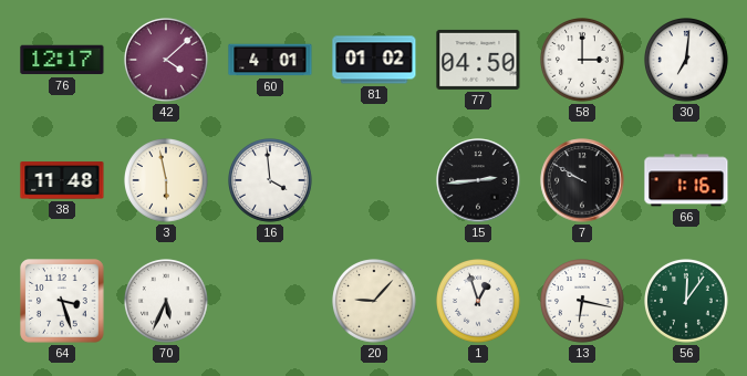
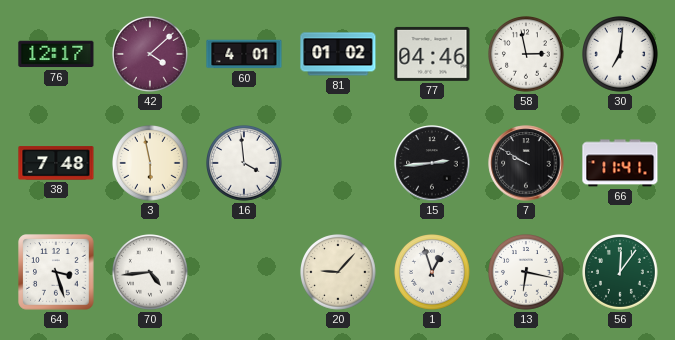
77: 04:50 -> 04:46 (432, 54)
58: 3:00 -> 2:58 (527, 55)
38: 11:48 -> 7:48 (56, 163)
66: 1:16 -> 11:41 (620, 163)
70: 5:34 -> 4:44 (151, 273)
